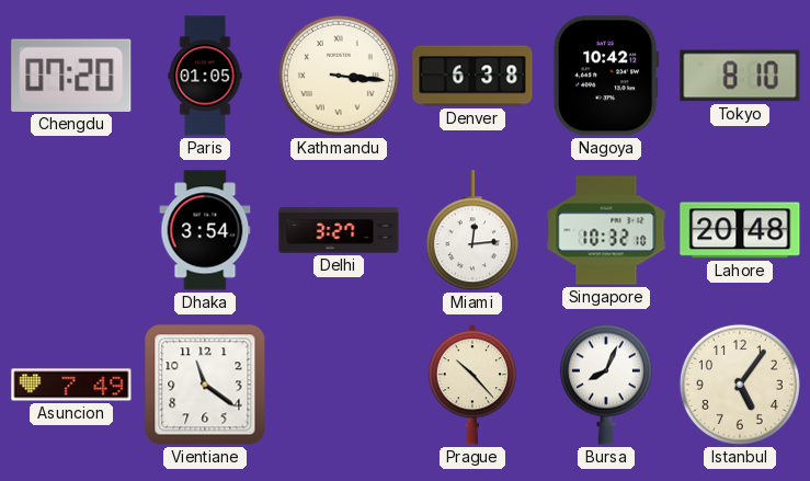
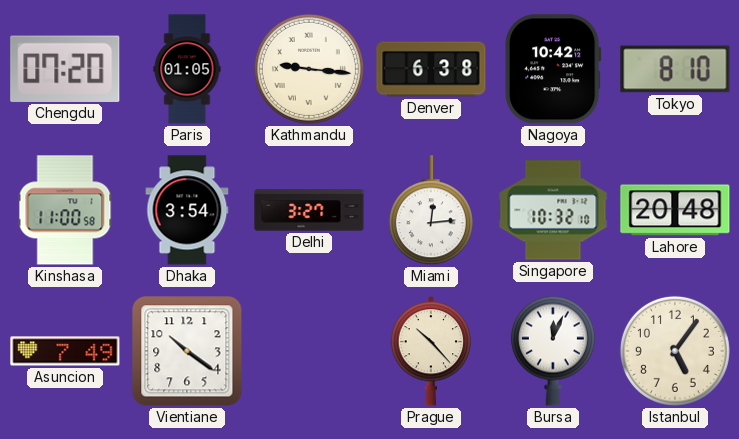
Kathmandu: 3:16 -> 9:16 (309, 69)
Kinshasa: none -> 11:00 (65, 210)
Vientiane: 11:21 -> 10:21 (187, 351)
Bursa: 8:04 -> 12:04 (553, 351)
